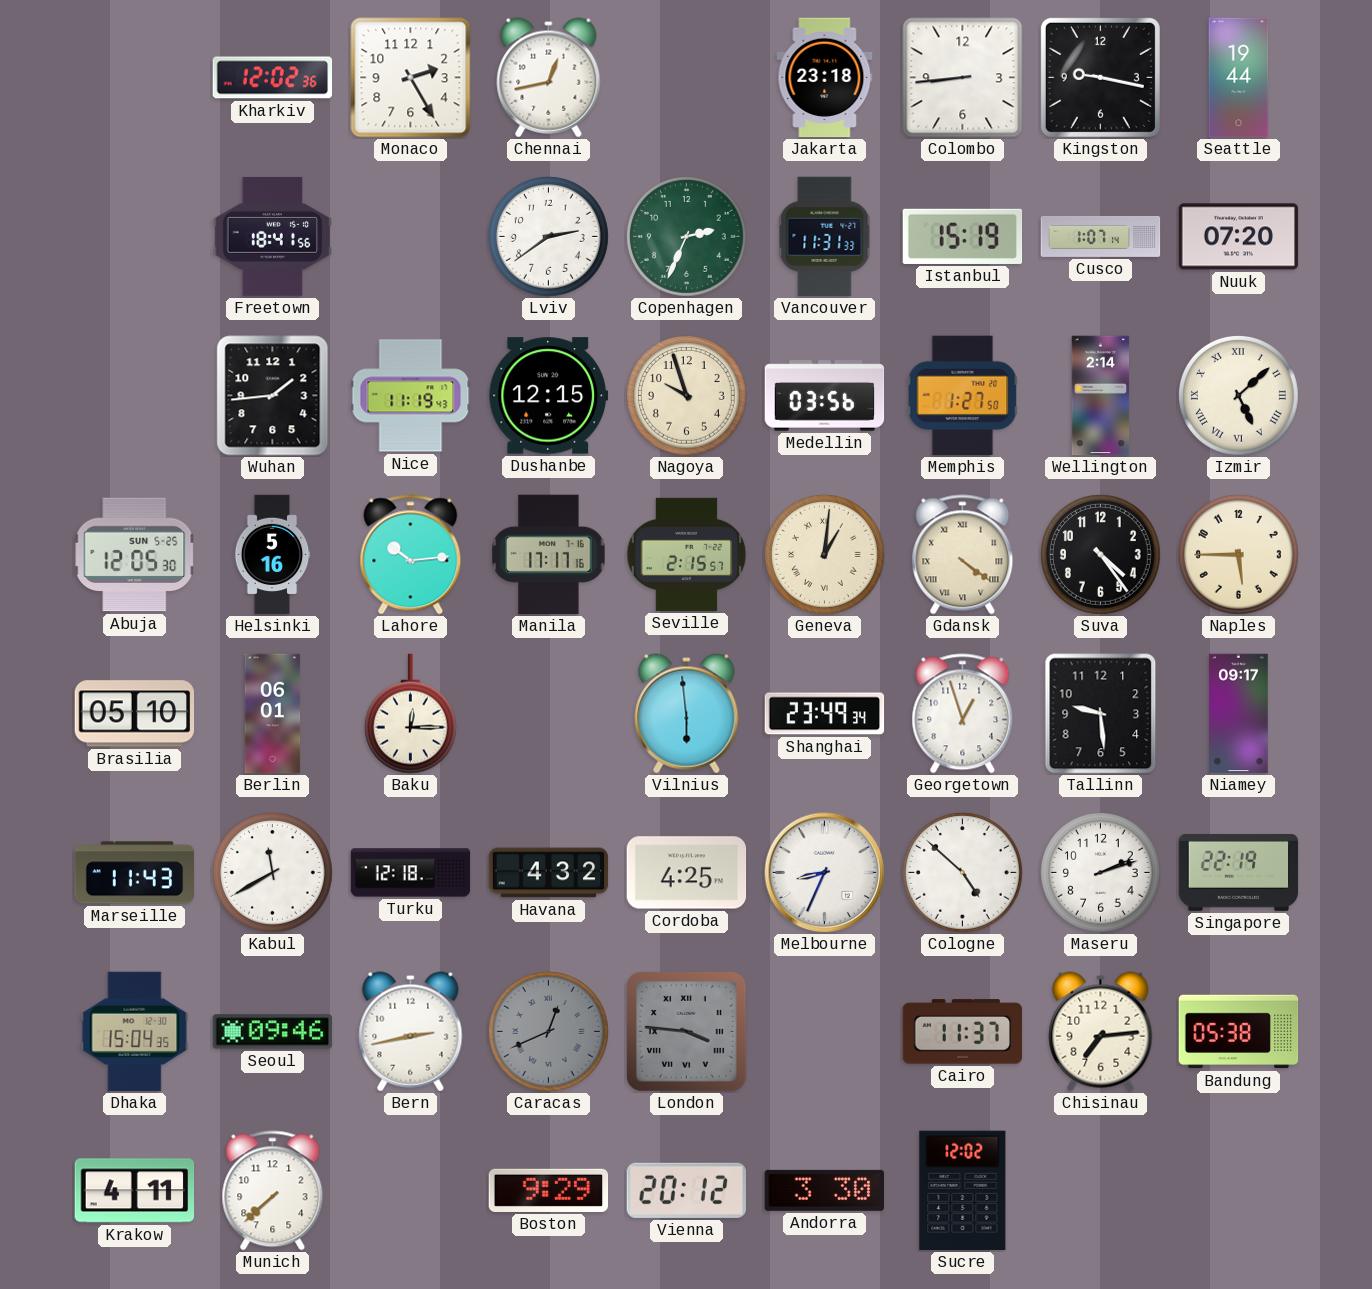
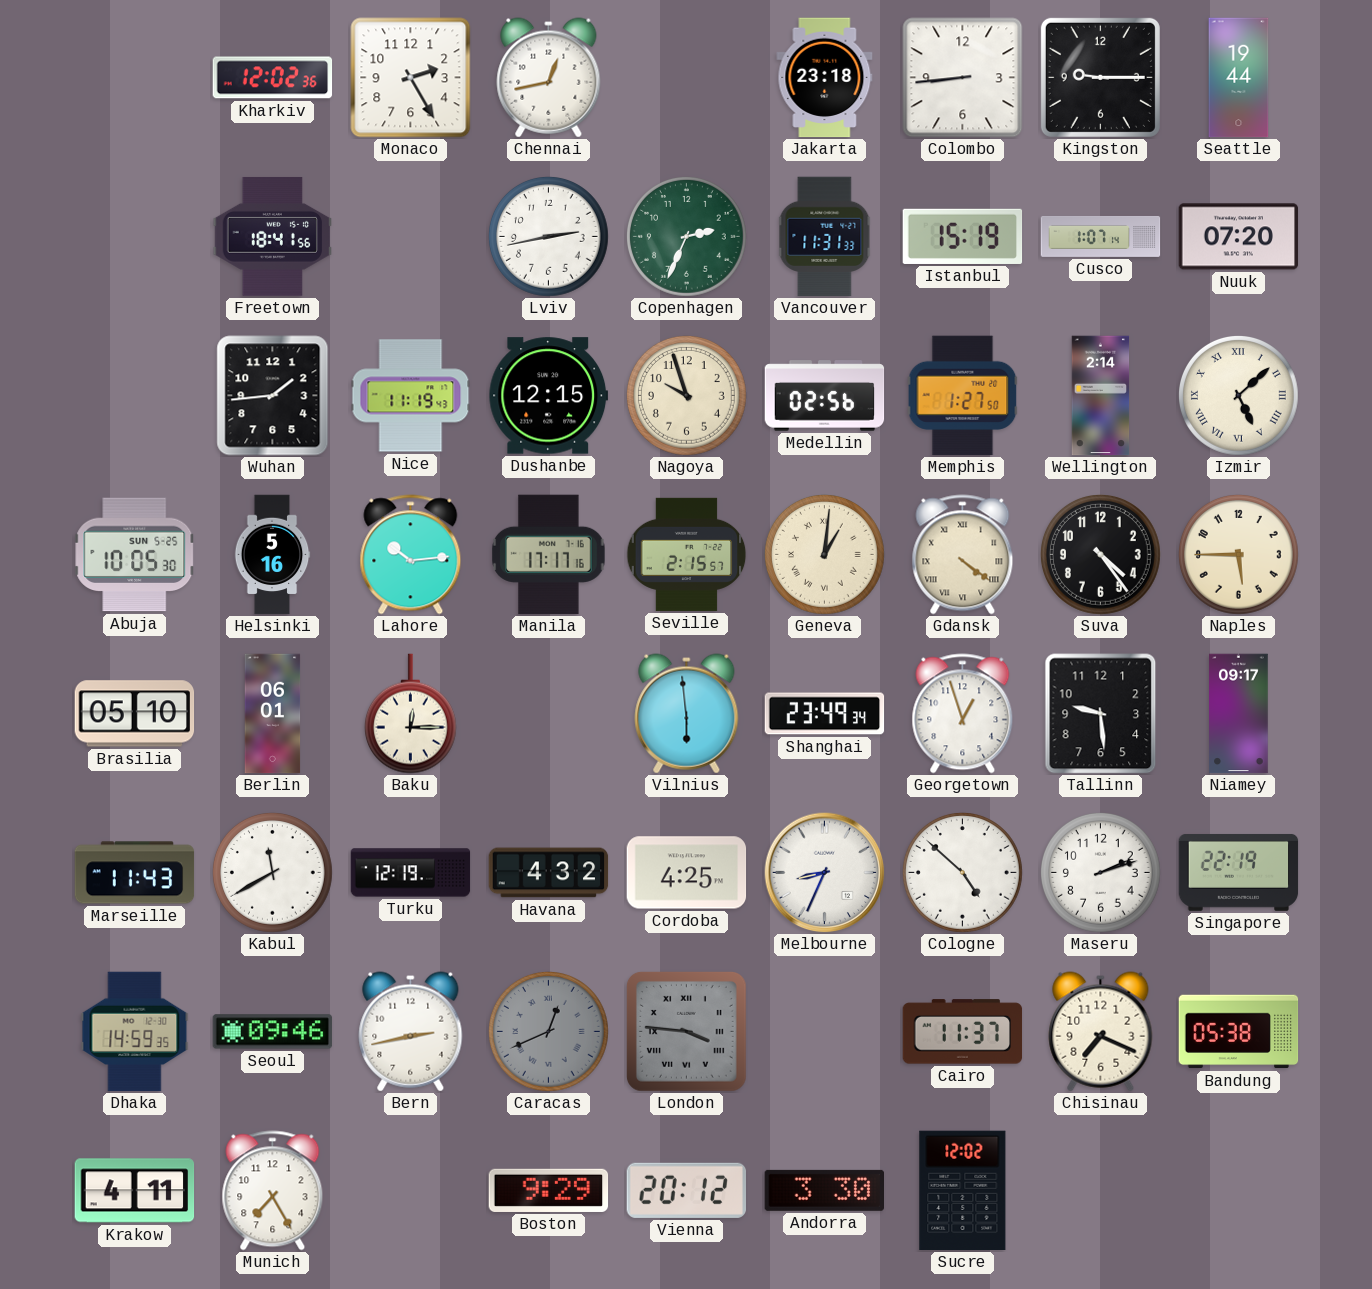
Kingston: 9:17 -> 9:15 (1100, 77)
Lviv: 2:39 -> 2:43 (549, 237)
Medellin: 03:56 -> 02:56 (825, 396)
Abuja: 12:05 -> 10:05 (135, 555)
Turku: 12:18 -> 12:19 (411, 873)
Dhaka: 15:04 -> 14:59 (135, 1032)
Chisinau: 7:14 -> 7:19 (1101, 1032)
Munich: 7:38 -> 7:25 (273, 1191)
